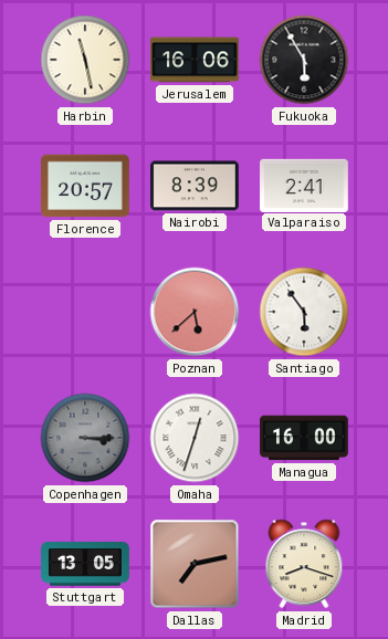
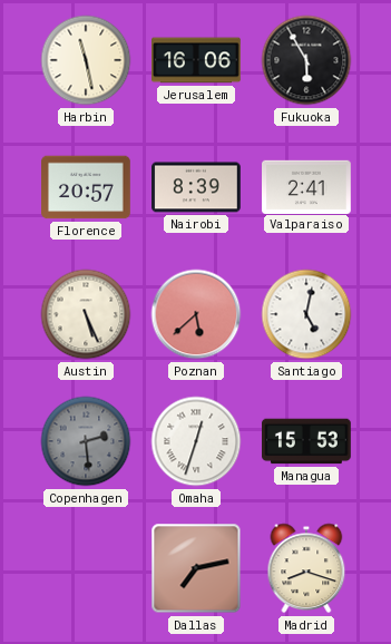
Austin: none -> 5:26 (86, 314)
Santiago: 5:54 -> 5:02 (306, 314)
Copenhagen: 3:15 -> 2:29 (86, 441)
Managua: 16:00 -> 15:53 (307, 441)
Stuttgart: 13:05 -> none (85, 564)
